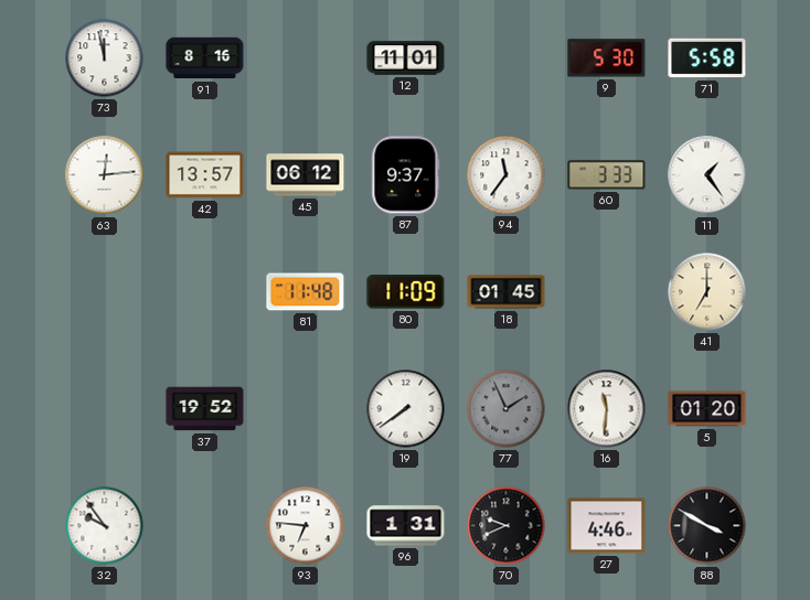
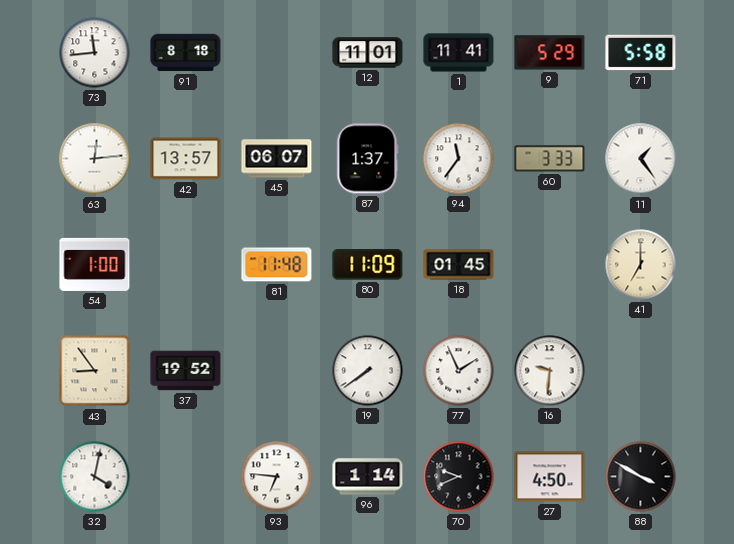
73: 11:58 -> 11:44 (95, 53)
91: 8:16 -> 8:18 (186, 53)
1: none -> 11:41 (459, 53)
9: 5:30 -> 5:29 (550, 53)
45: 06:12 -> 06:07 (277, 159)
87: 9:37 -> 1:37 (368, 159)
54: none -> 1:00 (95, 264)
43: none -> 8:54 (95, 371)
77 dial: grey -> white (459, 371)
16: 11:31 -> 9:31 (550, 371)
5: 01:20 -> none (707, 409)
32: 9:54 -> 4:02 (95, 477)
96: 1:31 -> 1:14 (368, 477)
27: 4:46 -> 4:50 (550, 477)
